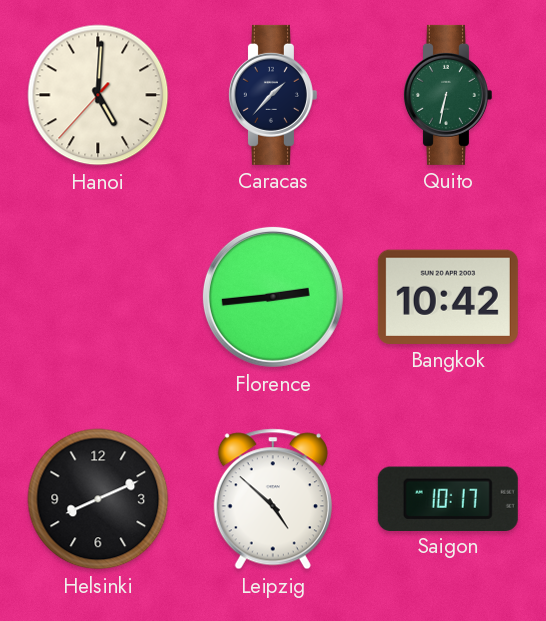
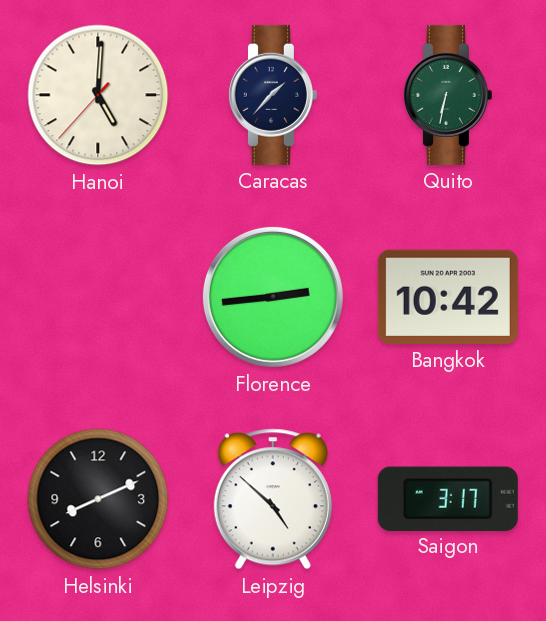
Saigon: 10:17 -> 3:17 (448, 498)
